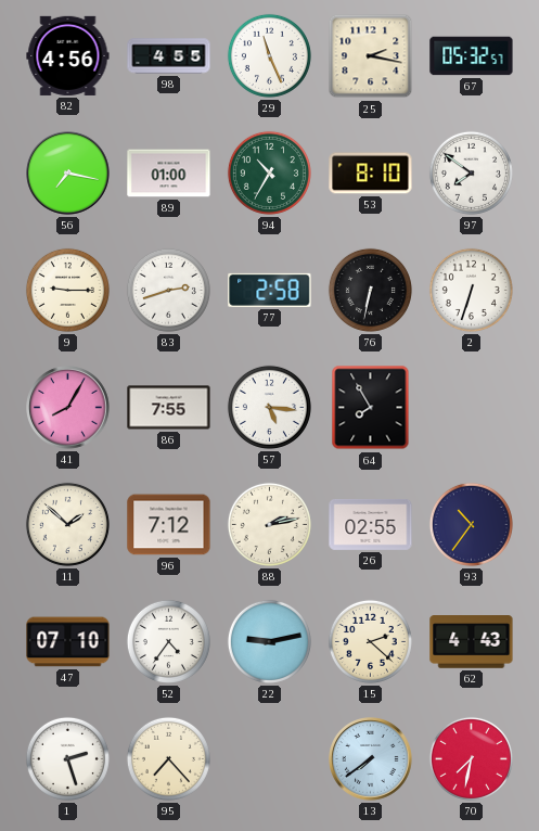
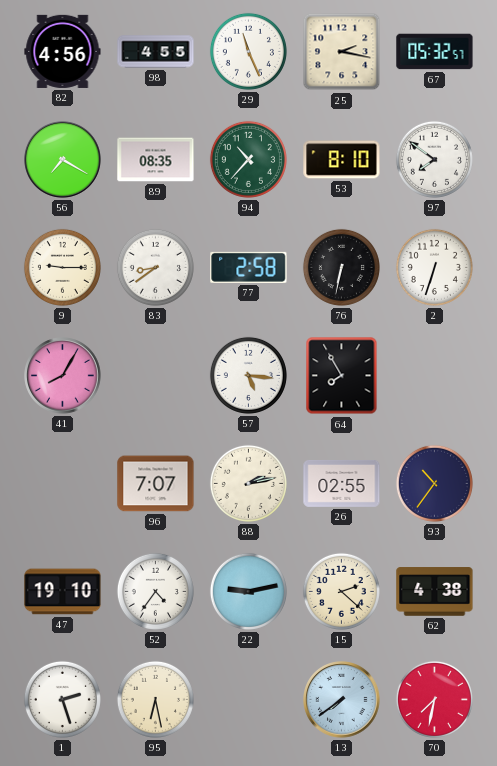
56: 7:17 -> 7:20 (63, 160)
89: 01:00 -> 08:35 (156, 160)
94: 10:35 -> 10:37 (248, 159)
83: 2:42 -> 8:39 (155, 267)
86: 7:55 -> none (169, 408)
11: 1:52 -> none (67, 524)
96: 7:12 -> 7:07 (156, 484)
47: 07:10 -> 19:10 (63, 592)
62: 4:43 -> 4:38 (435, 592)
95: 7:23 -> 6:28 (155, 699)
